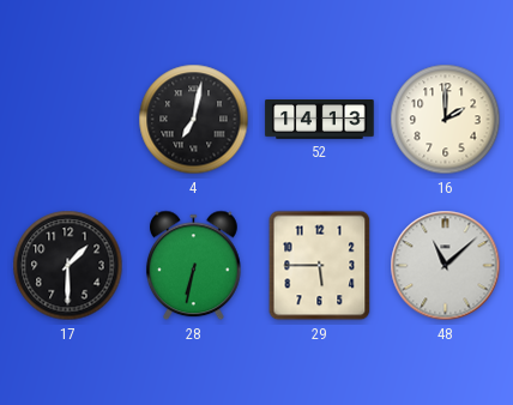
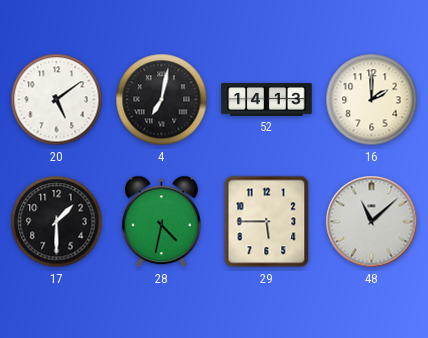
20: none -> 5:09 (57, 100)
28: 6:32 -> 4:32 (162, 222)
